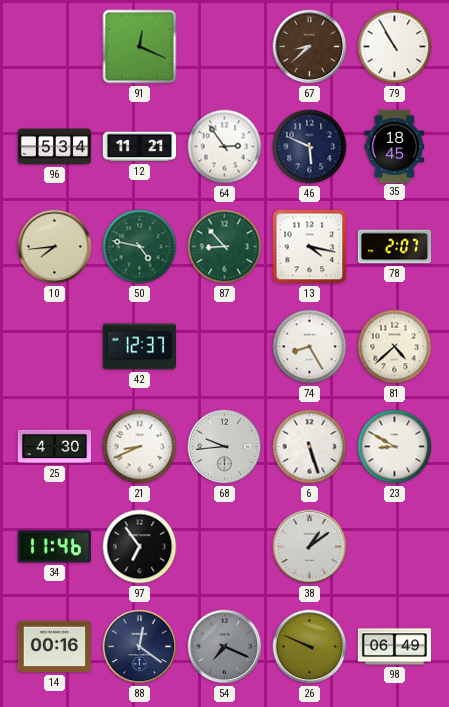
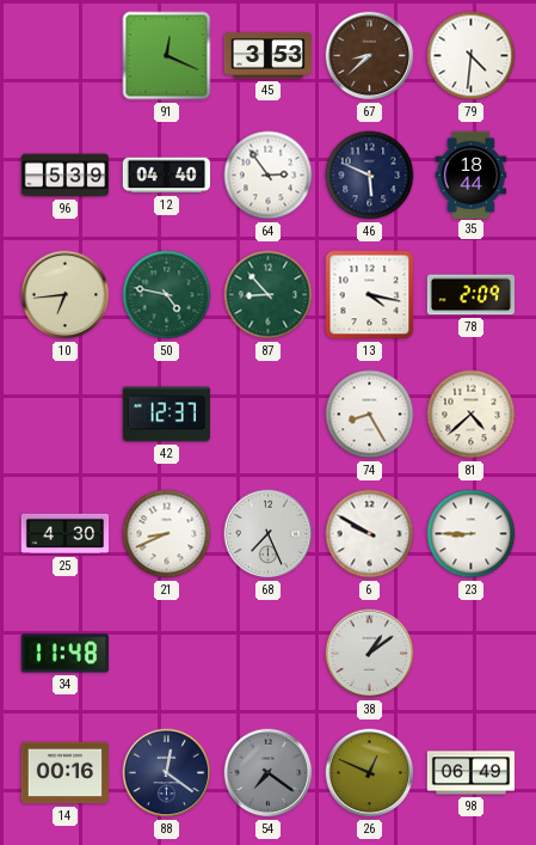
45: none -> 3:53 (267, 56)
79: 10:55 -> 4:31 (472, 56)
96: 5:34 -> 5:39 (66, 176)
12: 11:21 -> 04:40 (166, 176)
35: 18:45 -> 18:44 (472, 174)
10: 7:44 -> 6:44 (66, 295)
78: 2:07 -> 2:09 (472, 295)
68: 9:44 -> 7:26 (269, 534)
6: 5:27 -> 9:50 (370, 534)
23: 8:50 -> 8:45 (472, 534)
34: 11:46 -> 11:48 (64, 654)
97: 6:54 -> none (140, 547)
54: 7:19 -> 7:21 (269, 773)
26: 9:49 -> 12:49 (370, 773)
